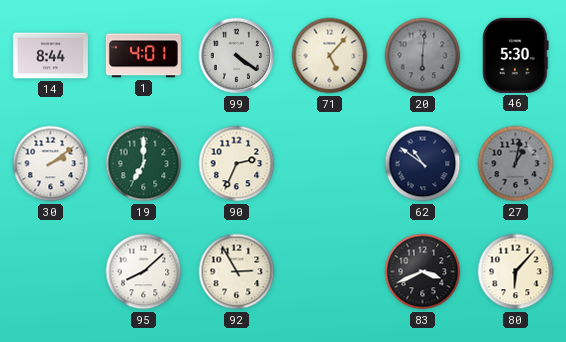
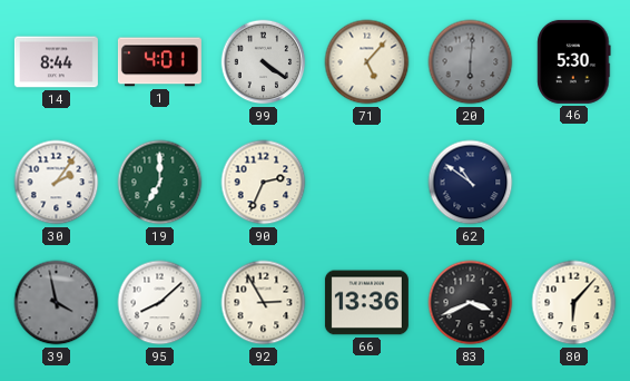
30: 2:09 -> 2:06 (57, 183)
27: 1:02 -> none (516, 164)
39: none -> 3:58 (57, 303)
66: none -> 13:36 (366, 303)
